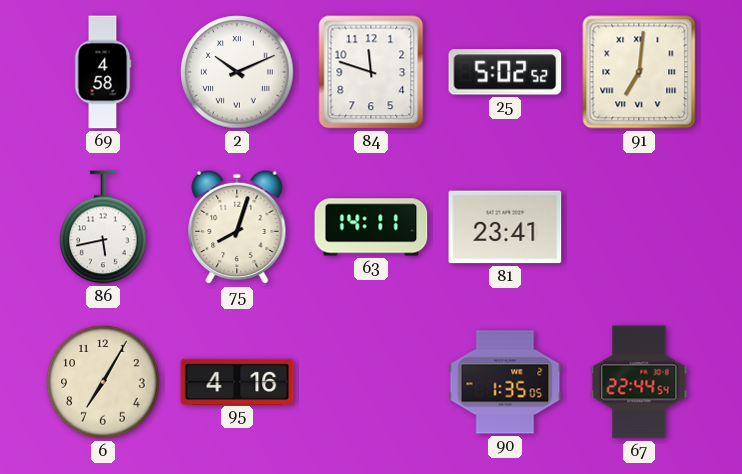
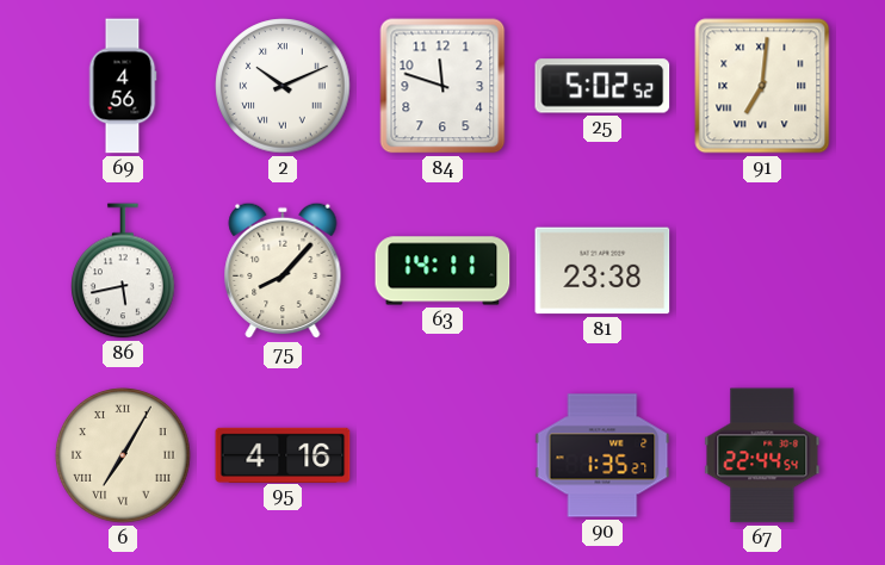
69: 4:58 -> 4:56 (123, 86)
75: 8:03 -> 8:07 (283, 271)
81: 23:41 -> 23:38 (602, 271)
6 numerals: Arabic -> Roman (123, 455)
90: 1:35:05 -> 1:35:27 (602, 455)
